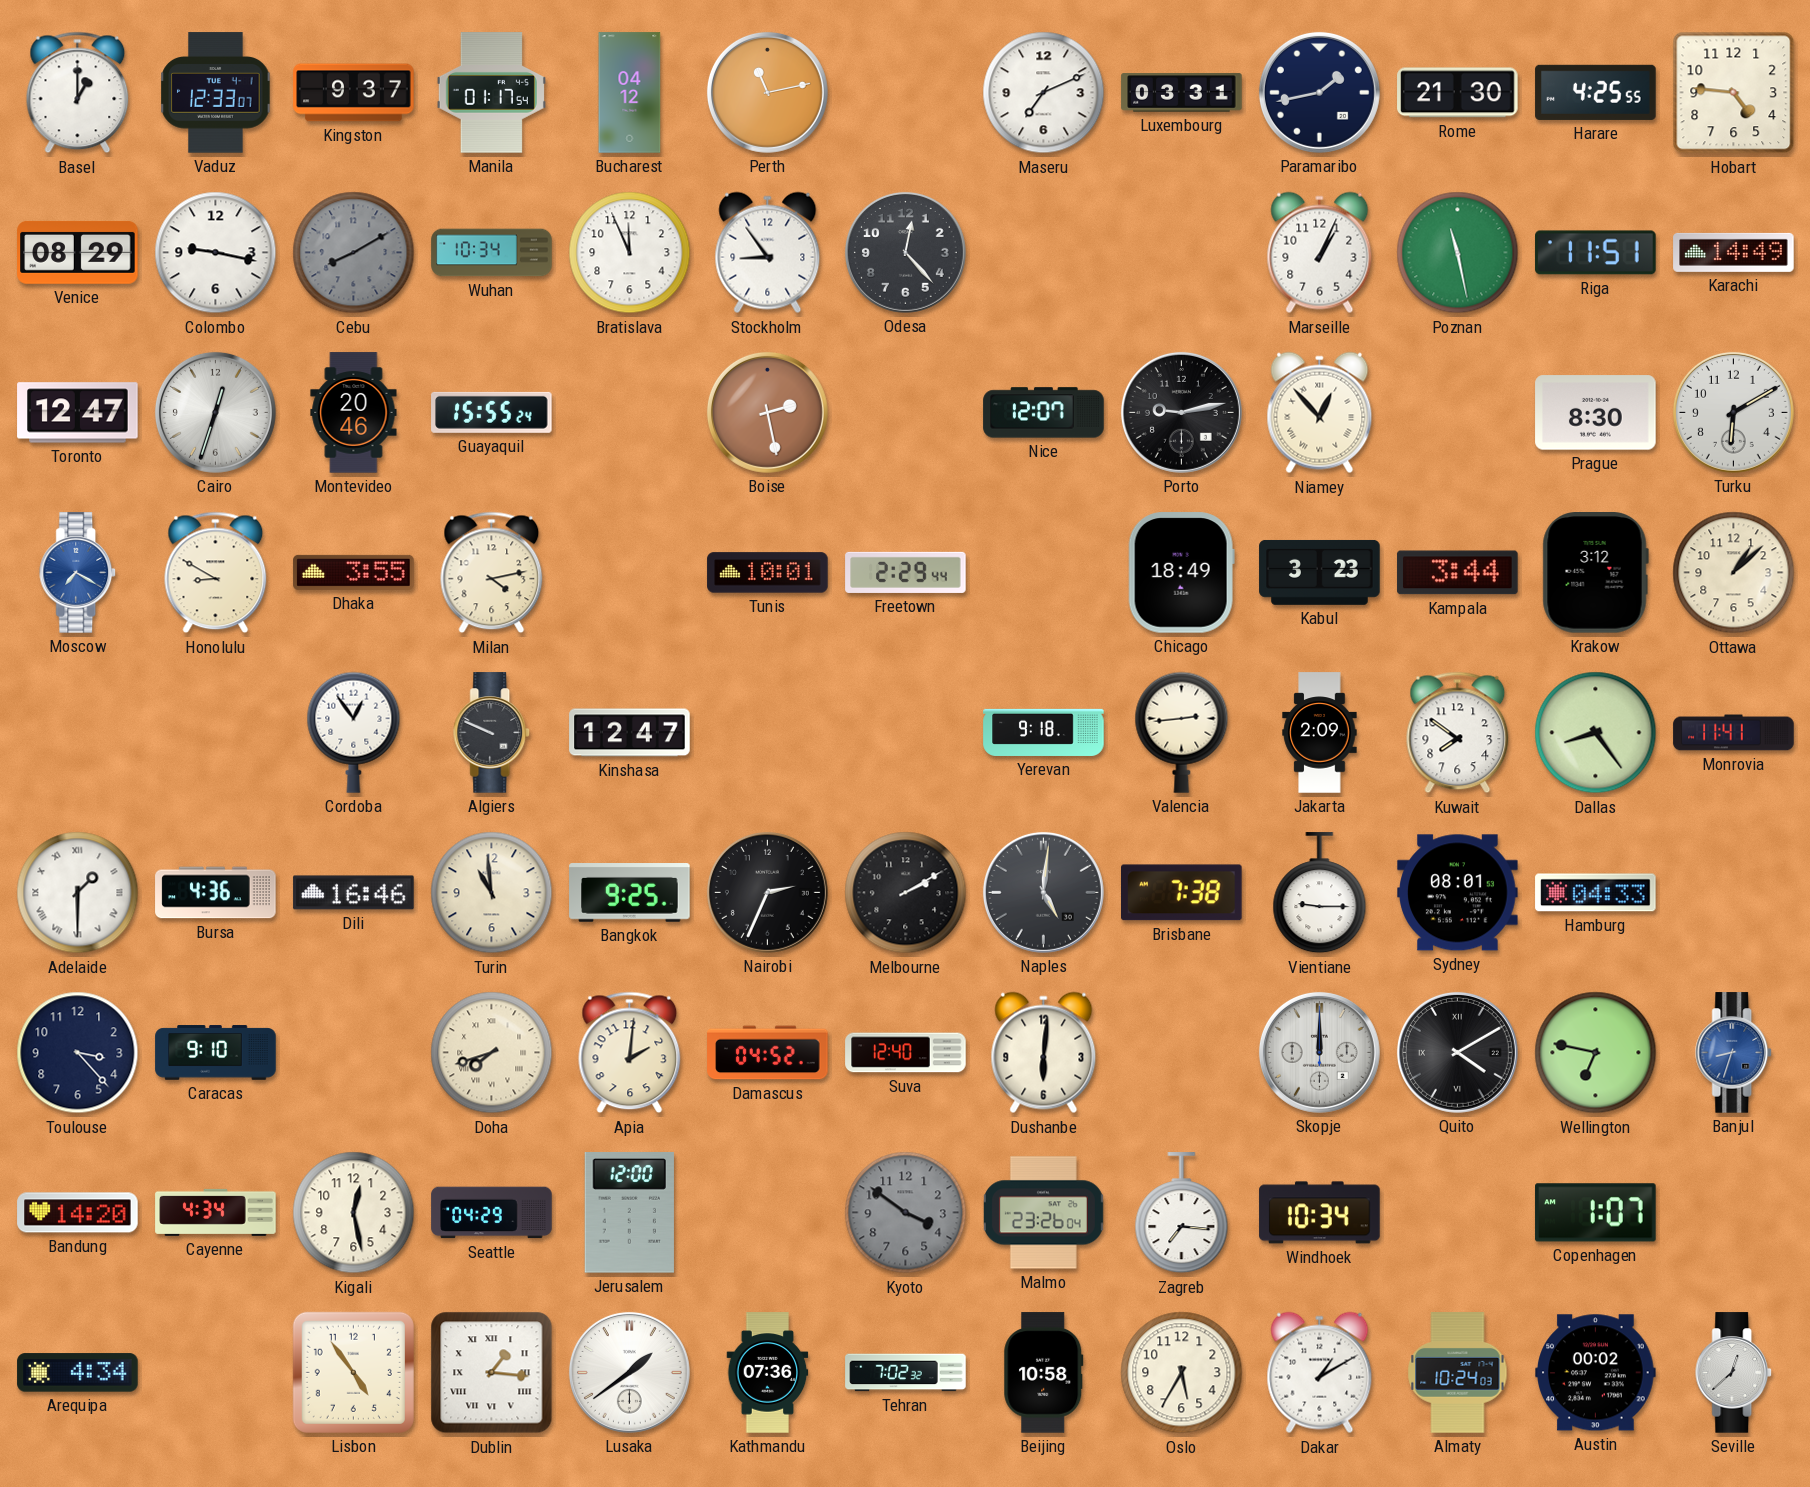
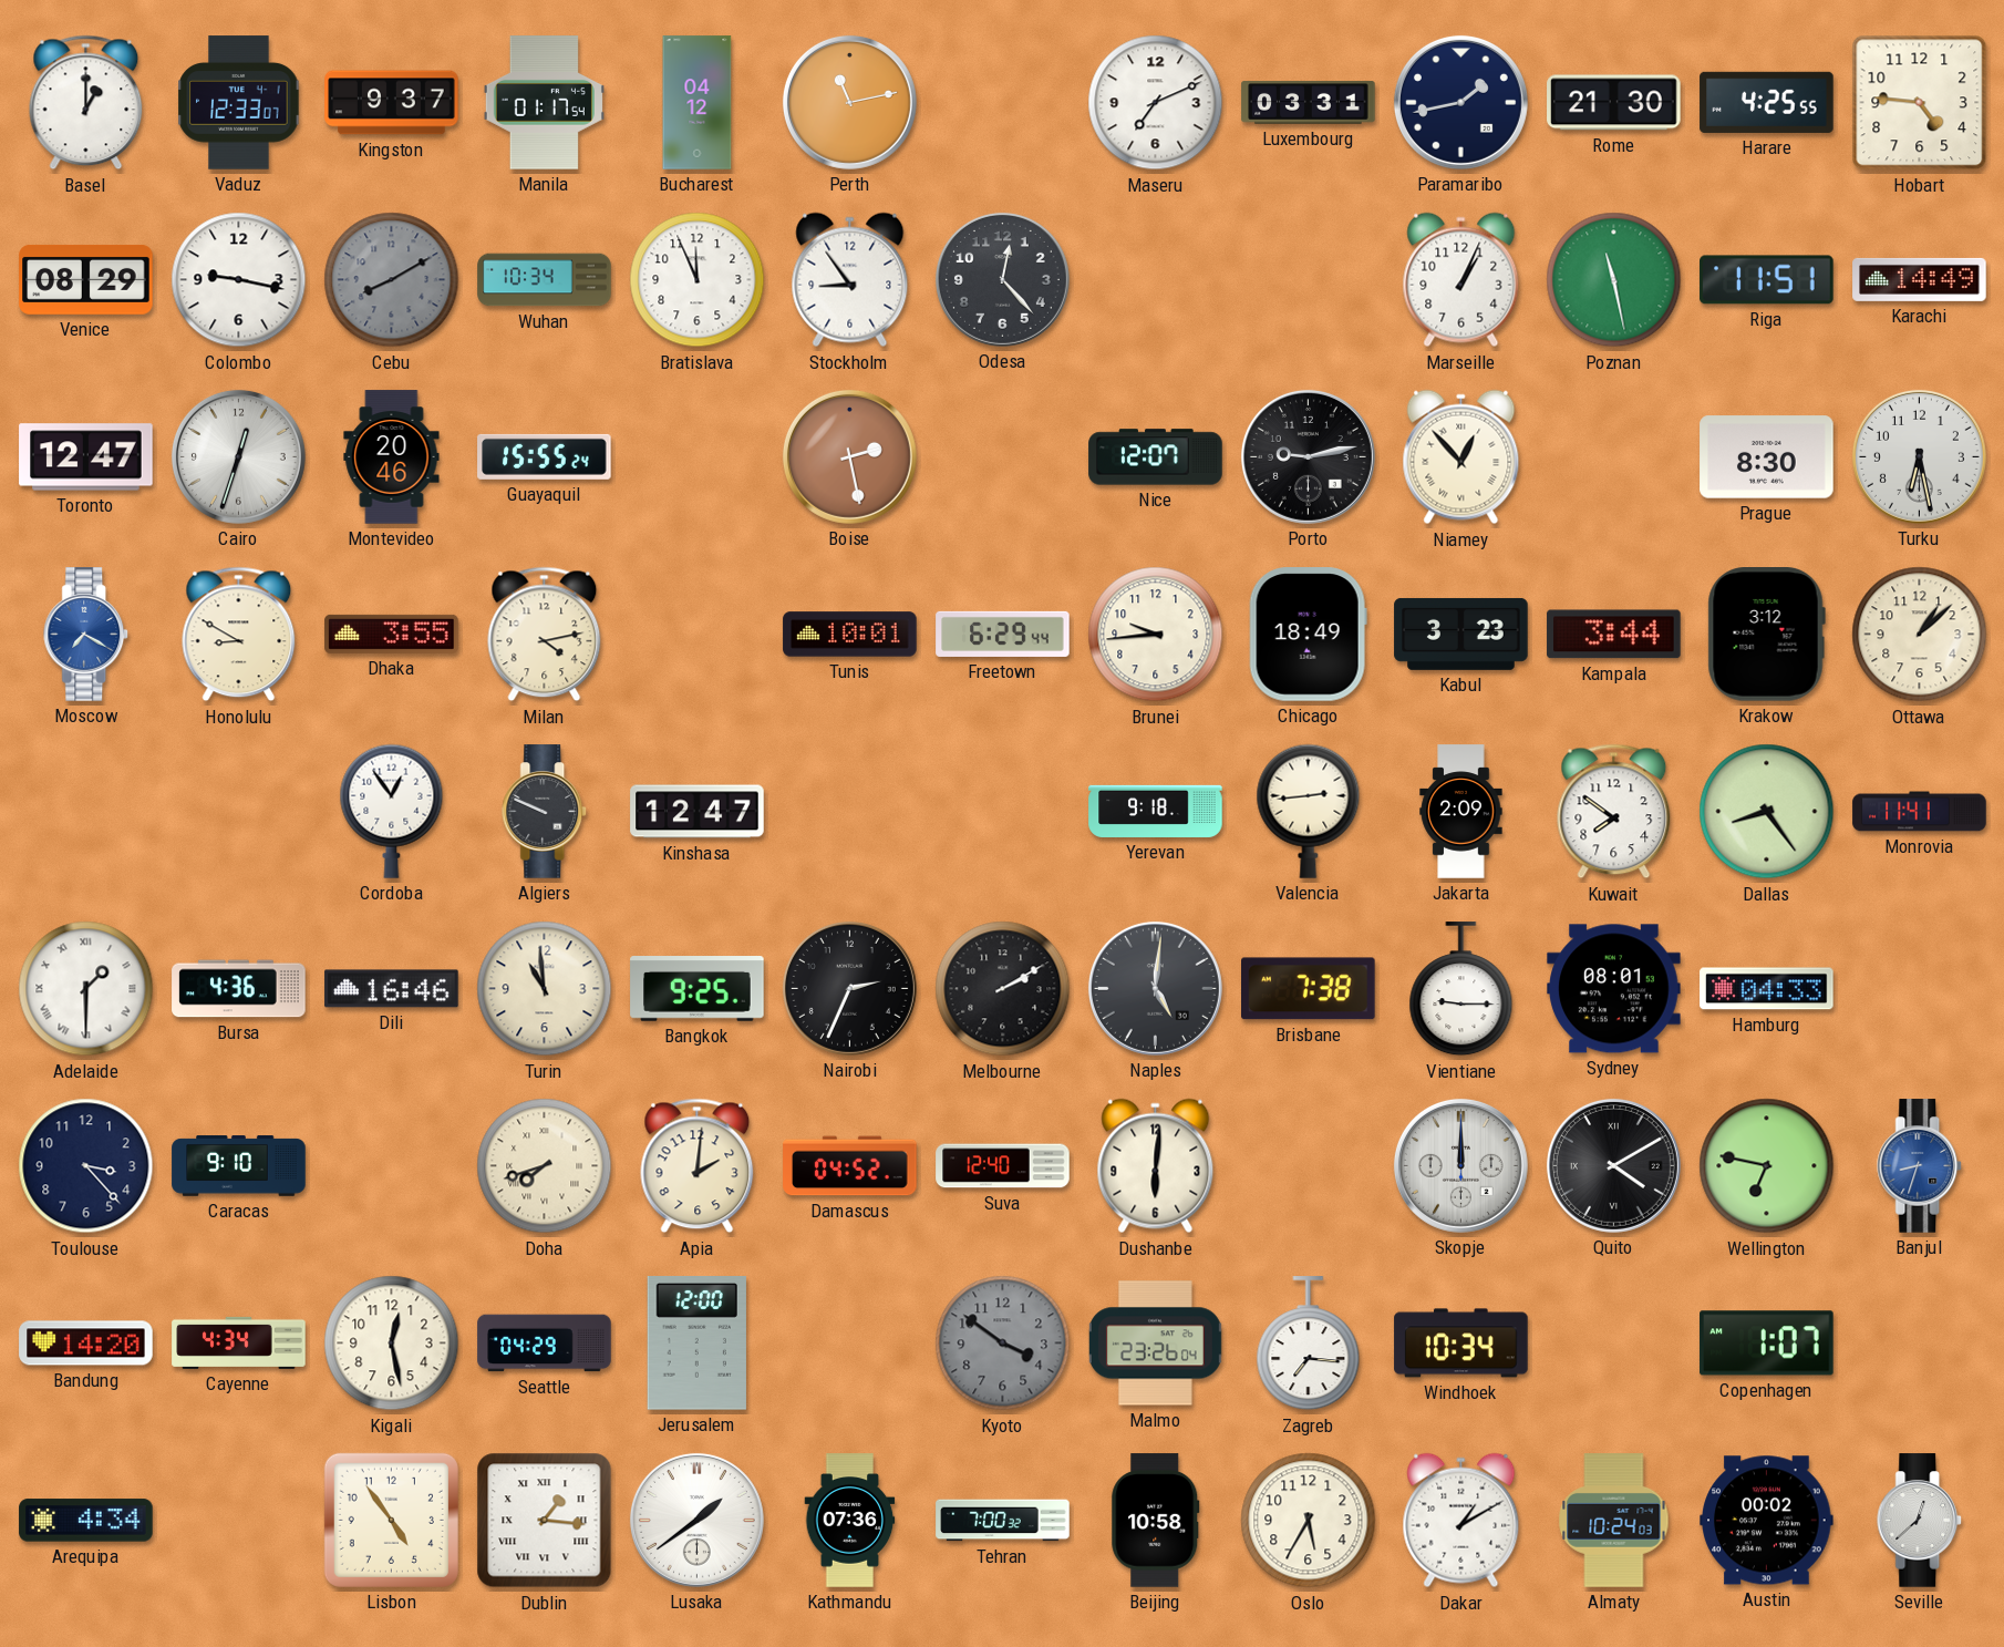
Turku: 6:10 -> 6:28 (1919, 456)
Freetown: 2:29 -> 6:29 (1003, 634)
Brunei: none -> 9:44 (1156, 635)
Tehran: 7:02 -> 7:00 (1003, 1521)
